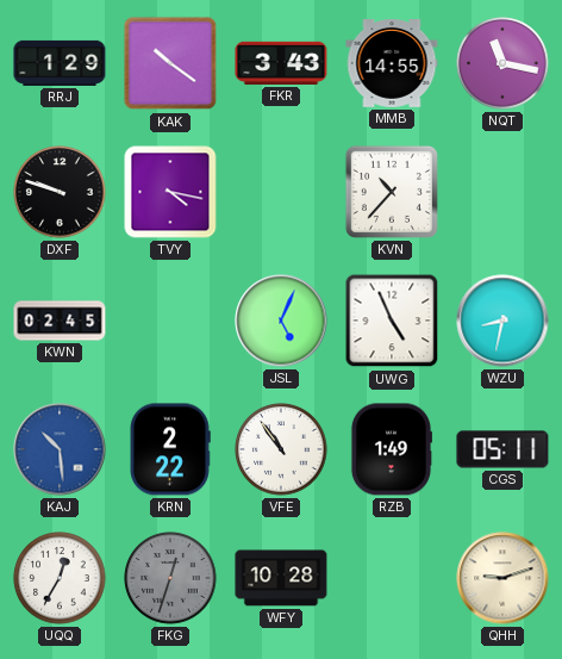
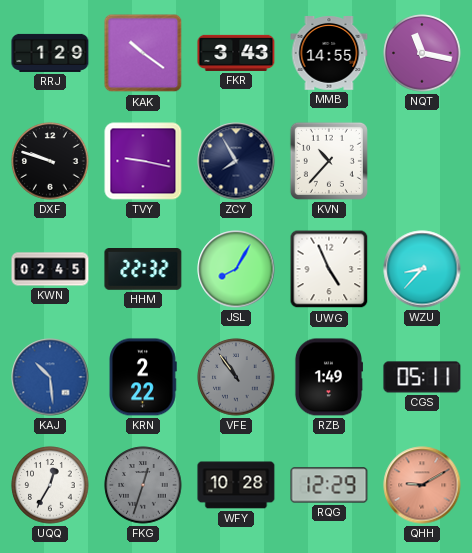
TVY: 4:17 -> 9:17 (143, 161)
ZCY: none -> 7:55 (236, 161)
HHM: none -> 22:32 (143, 270)
JSL: 5:04 -> 8:05 (236, 269)
WZU: 8:32 -> 8:37 (422, 269)
VFE dial: white -> grey (236, 377)
RQG: none -> 12:29 (329, 485)
QHH: 9:12 -> 9:10 (422, 485)
QHH dial: cream -> salmon (422, 485)
